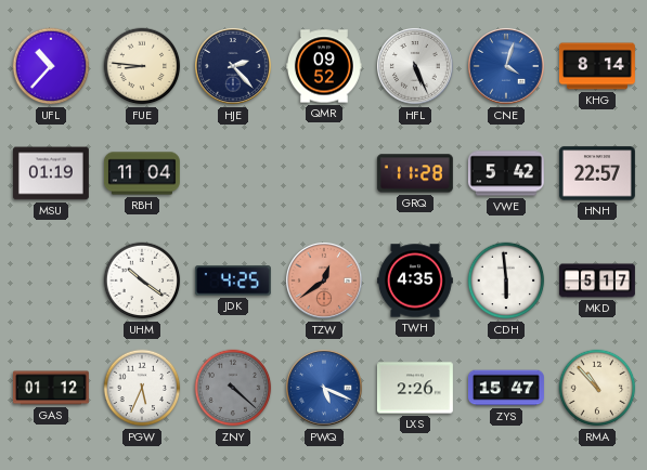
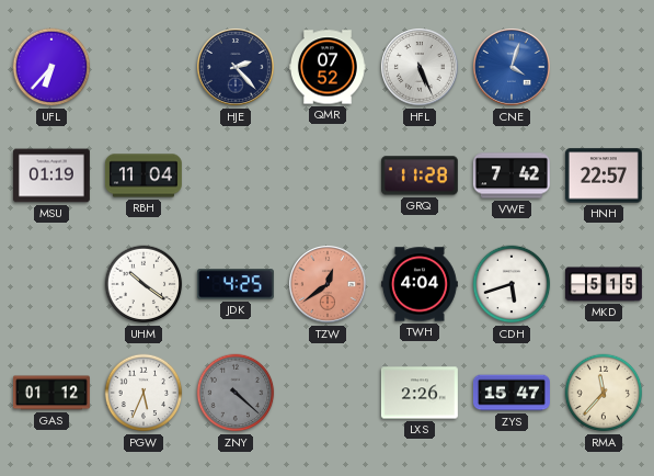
UFL: 10:37 -> 6:37 (51, 67)
FUE: 8:46 -> none (142, 66)
QMR: 09:52 -> 07:52 (328, 67)
KHG: 8:14 -> none (597, 66)
VWE: 5:42 -> 7:42 (512, 175)
TWH: 4:35 -> 4:04 (420, 284)
CDH: 5:59 -> 5:42 (512, 284)
MKD: 5:17 -> 5:15 (604, 284)
PWQ: 5:19 -> none (325, 389)
RMA: 10:53 -> 11:37 (604, 393)
